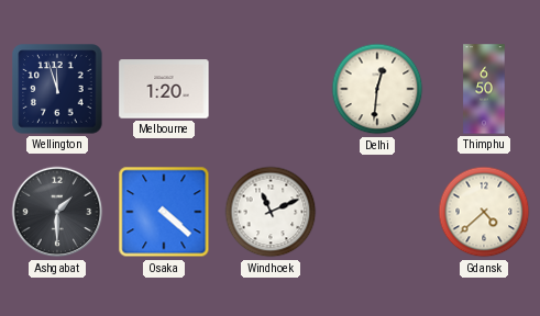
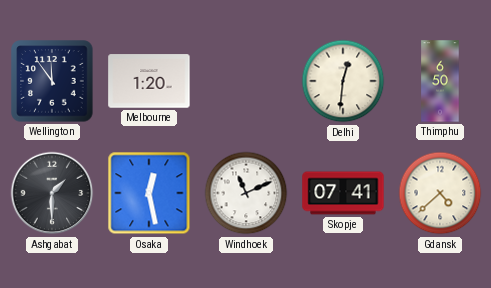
Wellington: 11:57 -> 11:54 (52, 81)
Osaka: 4:22 -> 12:28 (149, 193)
Skopje: none -> 07:41 (343, 193)
